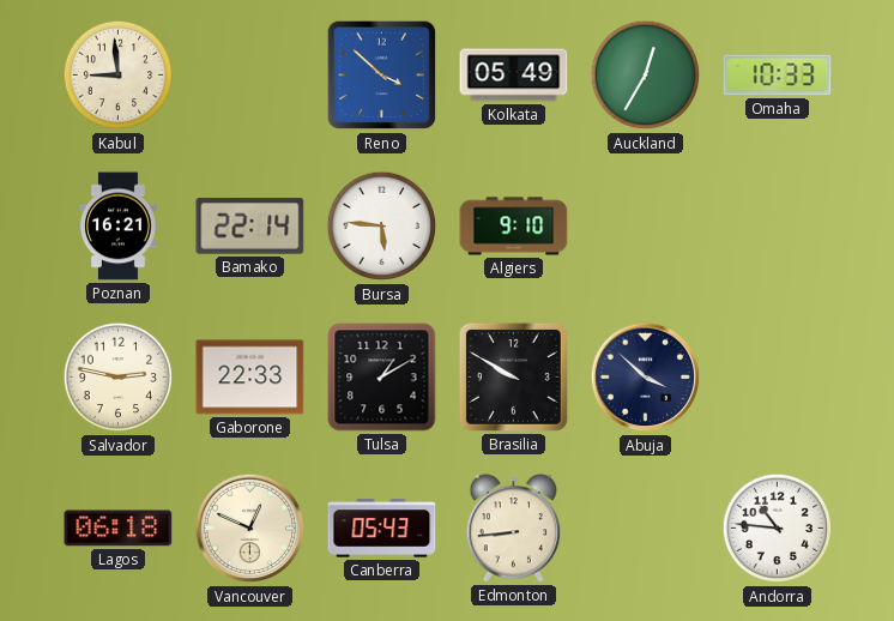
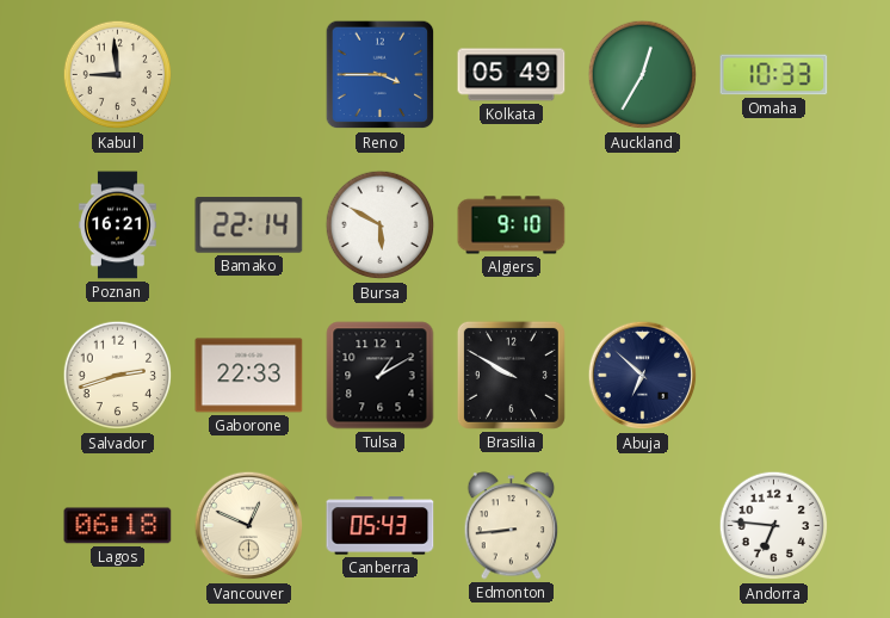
Reno: 3:52 -> 3:45 (381, 75)
Bursa: 5:46 -> 5:50 (381, 225)
Salvador: 2:47 -> 2:42 (118, 376)
Abuja: 3:52 -> 6:52 (643, 376)
Andorra: 10:46 -> 6:46 (774, 526)
